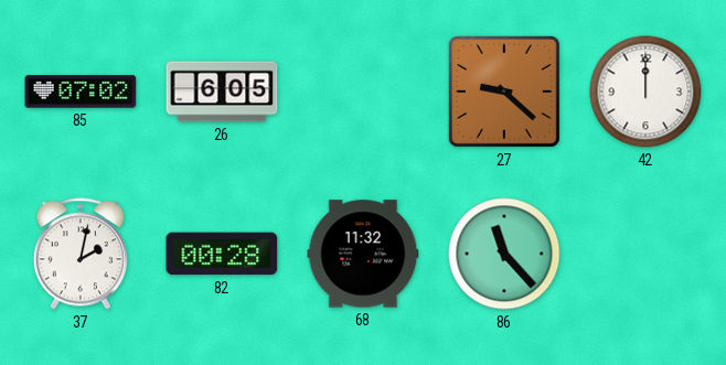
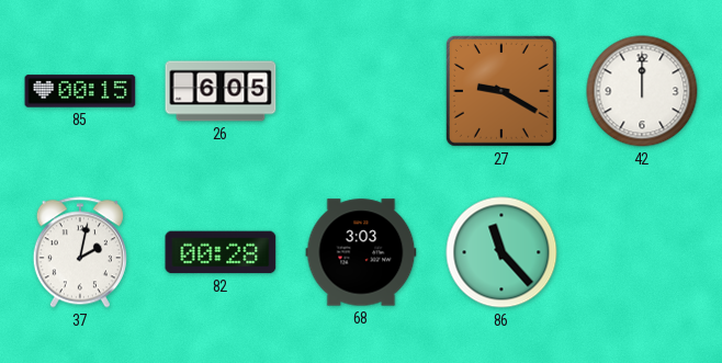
85: 07:02 -> 00:15 (80, 91)
27: 9:22 -> 9:20 (501, 91)
68: 11:32 -> 3:03 (361, 252)
